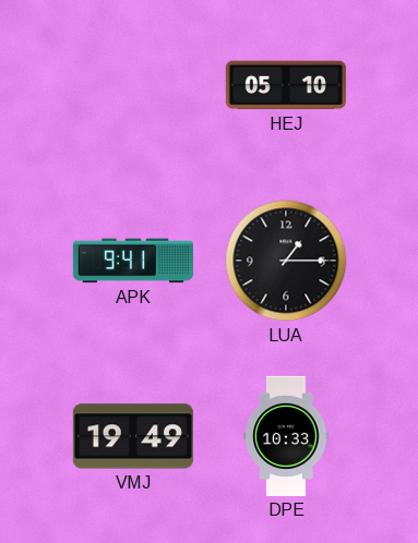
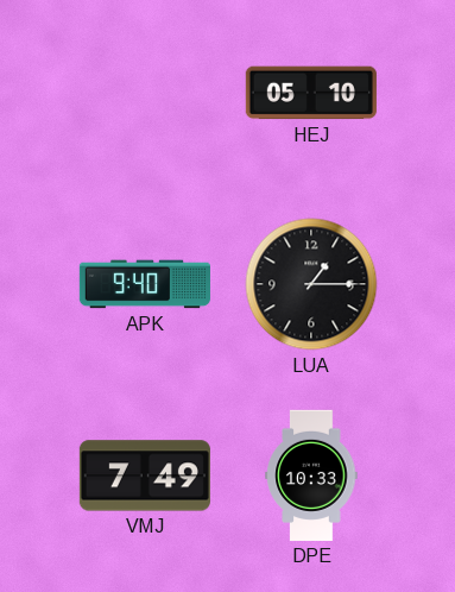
APK: 9:41 -> 9:40 (145, 284)
VMJ: 19:49 -> 7:49 (145, 476)
